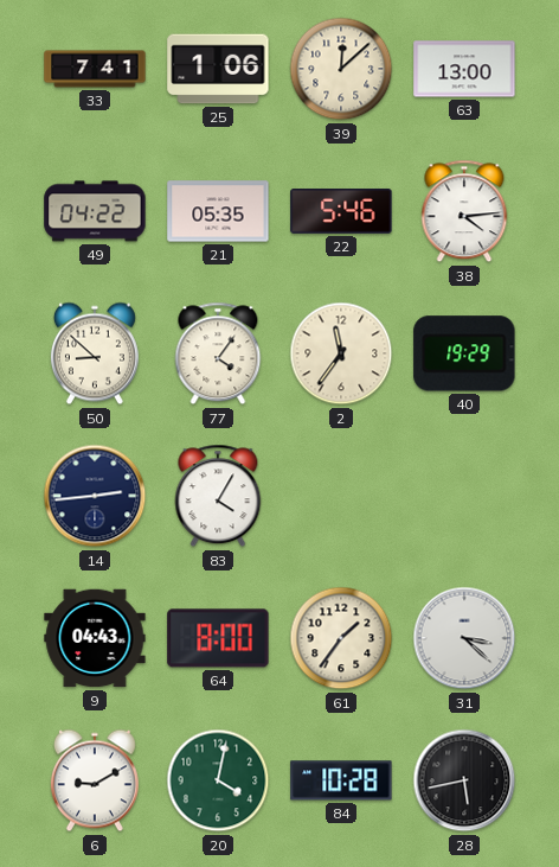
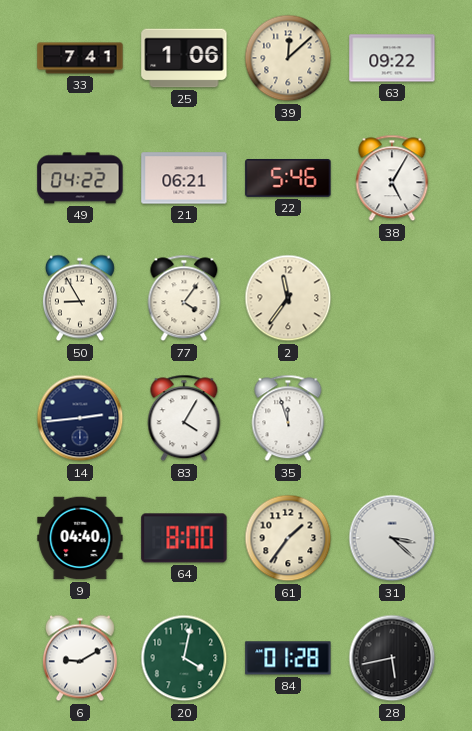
63: 13:00 -> 09:22 (392, 58)
21: 05:35 -> 06:21 (184, 178)
38: 4:14 -> 5:05 (392, 178)
50: 8:52 -> 8:55 (80, 298)
40: 19:29 -> none (464, 353)
35: none -> 11:57 (288, 418)
9: 04:43 -> 04:40 (80, 538)
84: 10:28 -> 01:28 (288, 658)
